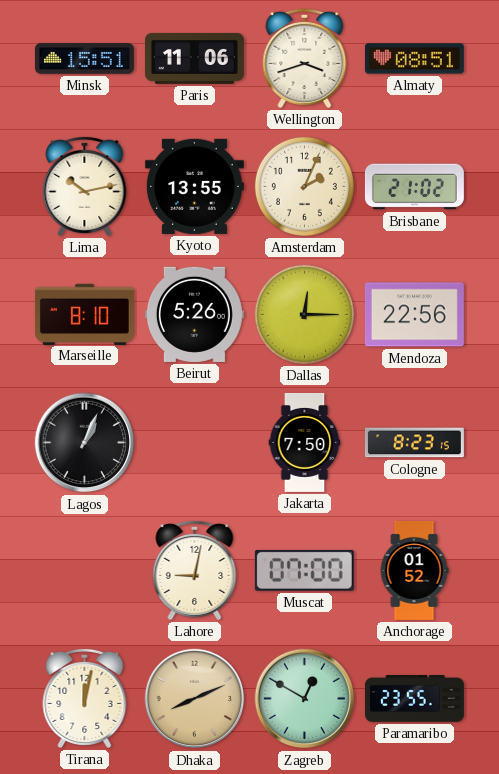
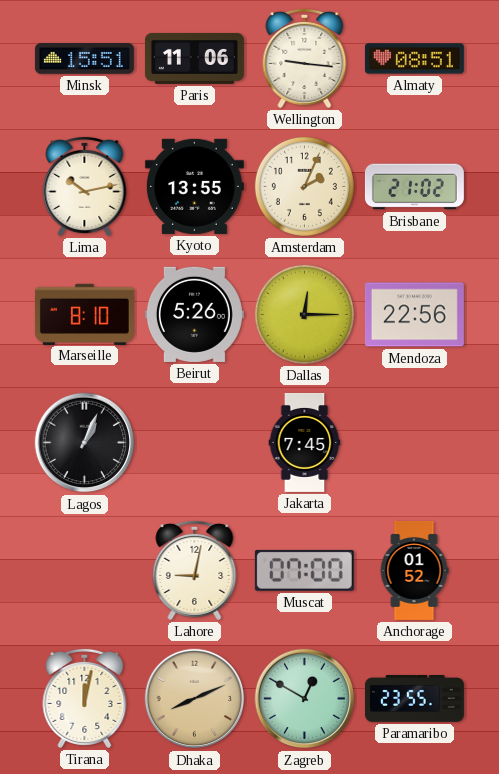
Wellington: 3:42 -> 9:16 (305, 58)
Jakarta: 7:50 -> 7:45 (305, 442)
Cologne: 8:23 -> none (414, 443)
